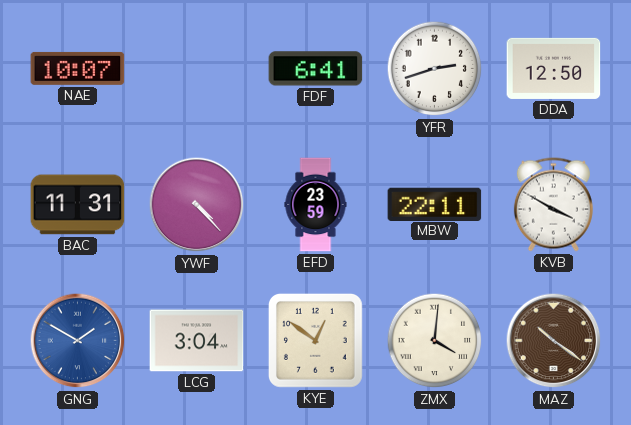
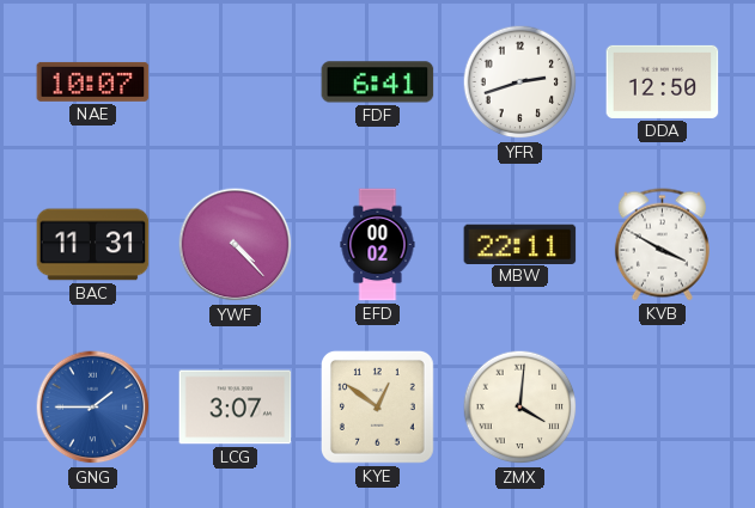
EFD: 23:59 -> 00:02 (378, 245)
GNG: 1:50 -> 1:45 (93, 408)
LCG: 3:04 -> 3:07 (236, 408)
MAZ: 10:21 -> none (554, 341)
